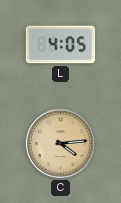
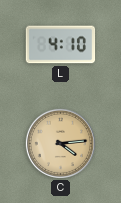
L: 4:05 -> 4:10 (61, 45)
